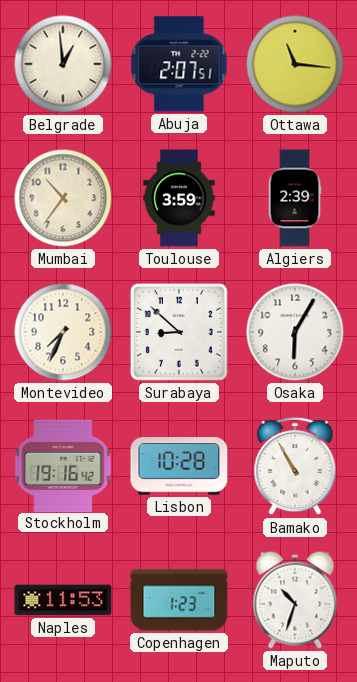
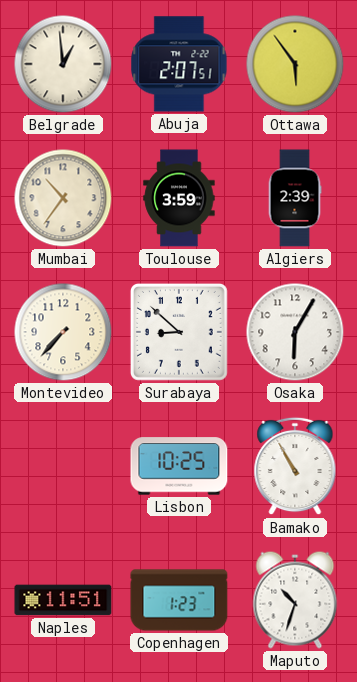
Ottawa: 11:16 -> 5:54 (295, 64)
Montevideo: 7:34 -> 7:37 (63, 332)
Stockholm: 19:16 -> none (63, 465)
Lisbon: 10:28 -> 10:25 (179, 466)
Naples: 11:53 -> 11:51 (63, 600)
